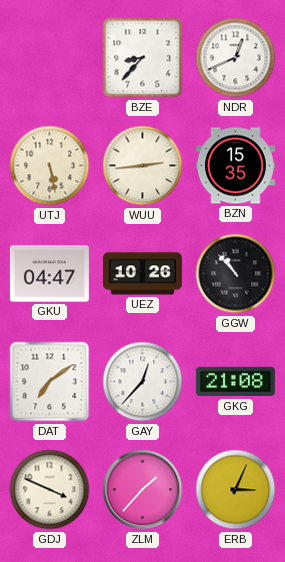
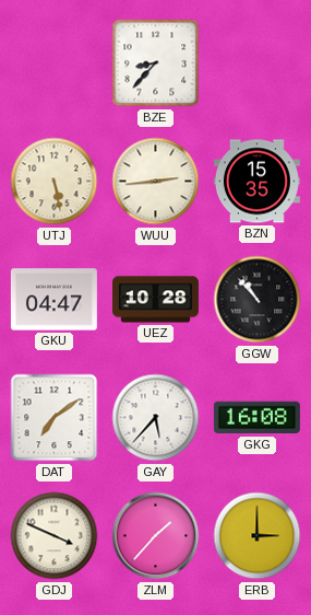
NDR: 12:41 -> none (236, 58)
UEZ: 10:26 -> 10:28 (155, 300)
GAY: 12:37 -> 5:37 (156, 418)
GKG: 21:08 -> 16:08 (256, 418)
ERB: 3:04 -> 3:00 (258, 536)
